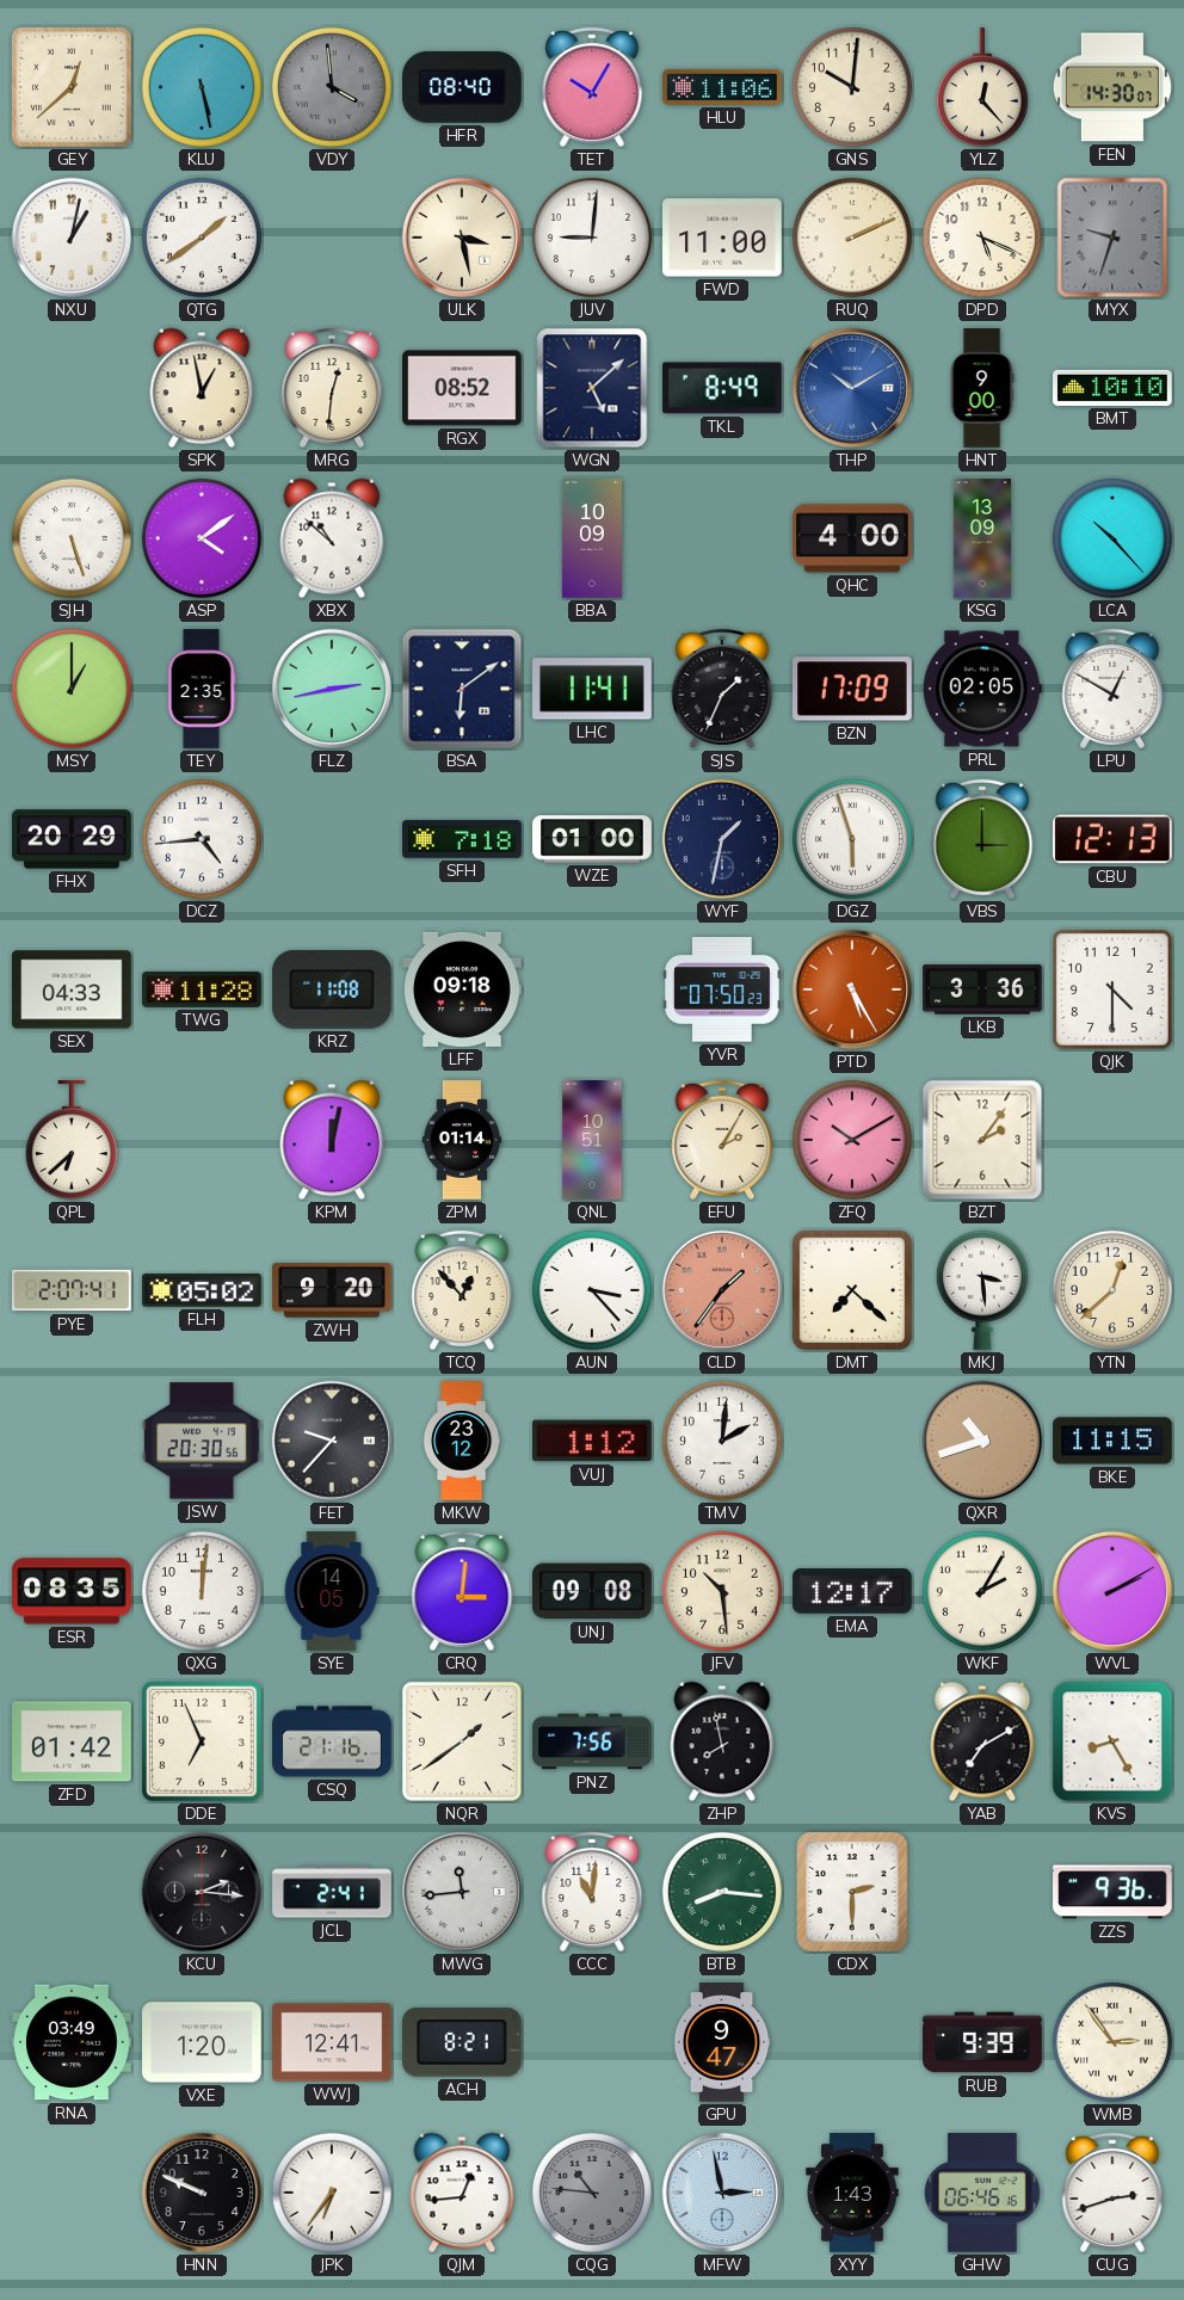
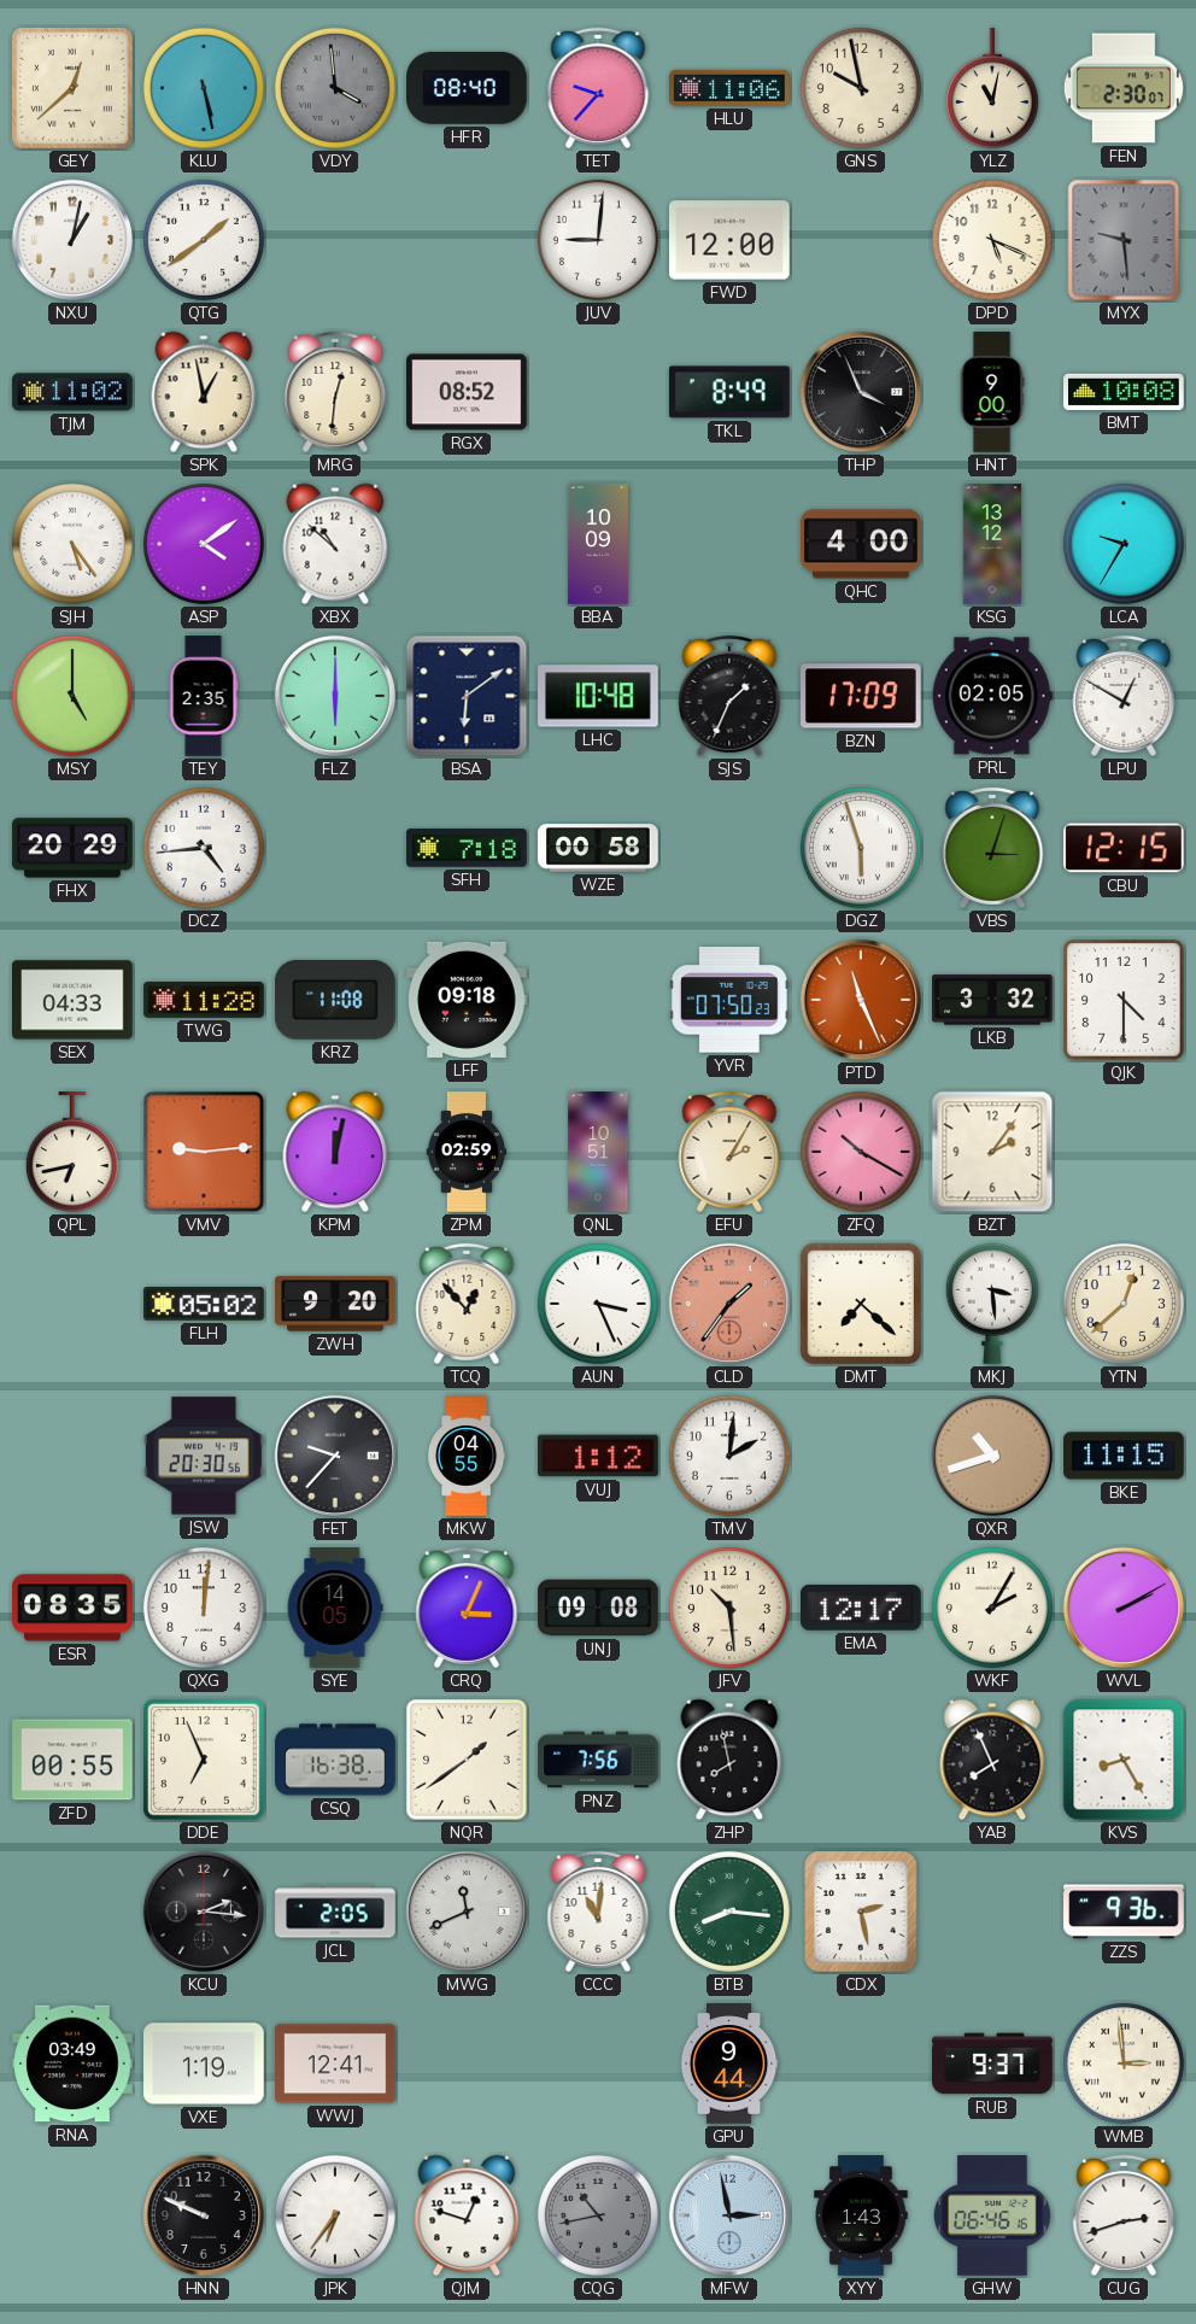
TET: 10:05 -> 9:37 (598, 88)
GNS: 10:01 -> 9:58 (861, 88)
YLZ: 12:23 -> 11:02 (992, 88)
FEN: 14:30 -> 2:30 (1124, 88)
ULK: 3:28 -> none (462, 238)
FWD: 11:00 -> 12:00 (731, 240)
RUQ: 2:11 -> none (852, 238)
MYX: 9:33 -> 9:29 (1124, 240)
TJM: none -> 11:02 (72, 392)
WGN: 5:08 -> none (592, 388)
THP: 10:10 -> 3:56 (861, 392)
THP dial: blue -> black (861, 392)
BMT: 10:10 -> 10:08 (1124, 392)
SJH: 5:27 -> 5:24 (72, 544)
KSG: 13:09 -> 13:12 (991, 544)
LCA: 10:23 -> 9:35 (1124, 544)
MSY: 1:00 -> 5:00 (72, 696)
FLZ: 2:43 -> 6:00 (335, 696)
LHC: 11:41 -> 10:48 (599, 696)
WZE: 01:00 -> 00:58 (598, 848)
WYF: 1:32 -> none (722, 839)
VBS: 3:00 -> 3:03 (992, 848)
CBU: 12:13 -> 12:15 (1125, 848)
PTD: 5:25 -> 11:26 (861, 1000)
LKB: 3:36 -> 3:32 (992, 1000)
QPL: 6:38 -> 6:43 (72, 1152)
VMV: none -> 9:14 (204, 1152)
ZPM: 01:14 -> 02:59 (467, 1152)
ZFQ: 10:10 -> 10:20 (861, 1152)
PYE: 2:07 -> none (72, 1290)
AUN: 3:23 -> 3:26 (598, 1304)
MKW: 23:12 -> 04:55 (467, 1456)
CRQ: 3:01 -> 3:04 (467, 1608)
ZFD: 01:42 -> 00:55 (72, 1760)
CSQ: 21:16 -> 16:38 (335, 1760)
YAB: 7:10 -> 7:56 (992, 1760)
JCL: 2:41 -> 2:05 (335, 1912)
MWG: 11:44 -> 11:41 (467, 1912)
CDX: 2:30 -> 2:28 (861, 1912)
VXE: 1:20 -> 1:19 (205, 2063)
ACH: 8:21 -> none (462, 2042)
GPU: 9:47 -> 9:44 (729, 2063)
RUB: 9:39 -> 9:37 (992, 2063)
WMB: 2:54 -> 2:59 (1124, 2063)
QJM: 12:44 -> 12:48 (467, 2215)
CQG: 10:46 -> 10:43 (598, 2215)
